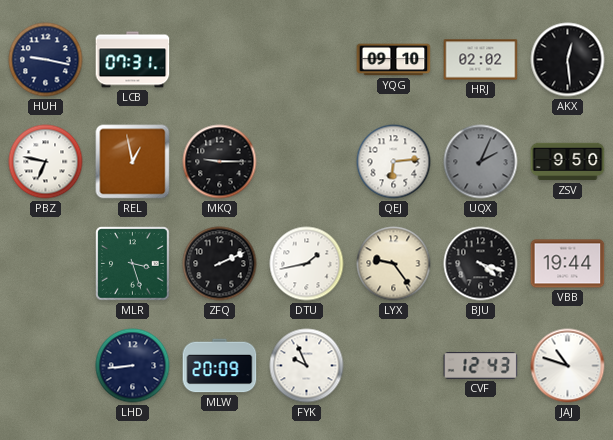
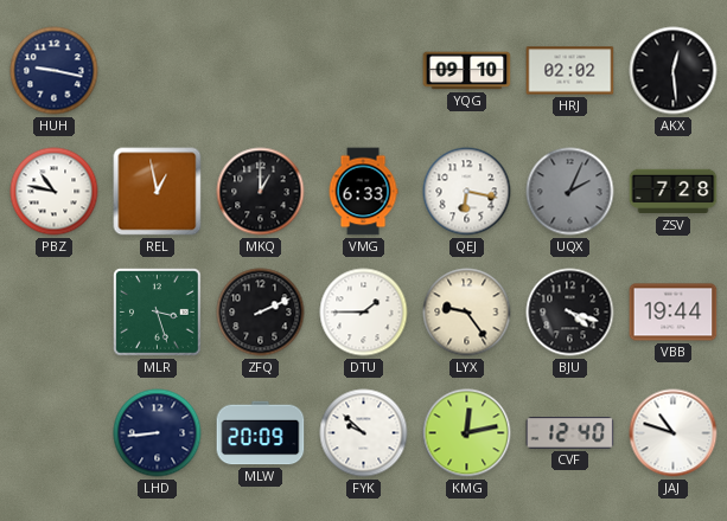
LCB: 07:31 -> none (133, 60)
PBZ: 6:47 -> 10:47 (55, 192)
MKQ: 9:15 -> 1:00 (261, 192)
VMG: none -> 6:33 (363, 192)
QEJ: 6:14 -> 6:17 (467, 192)
ZSV: 9:50 -> 7:28 (674, 192)
DTU: 1:43 -> 1:45 (364, 313)
FYK: 9:56 -> 9:52 (364, 433)
KMG: none -> 12:13 (467, 433)
CVF: 12:43 -> 12:40 (570, 433)
